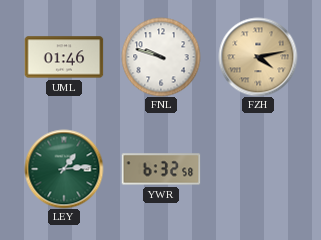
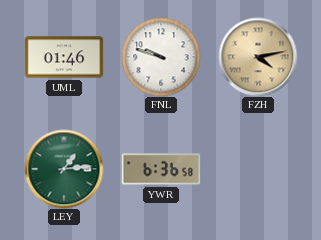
YWR: 6:32 -> 6:36 (161, 169)
